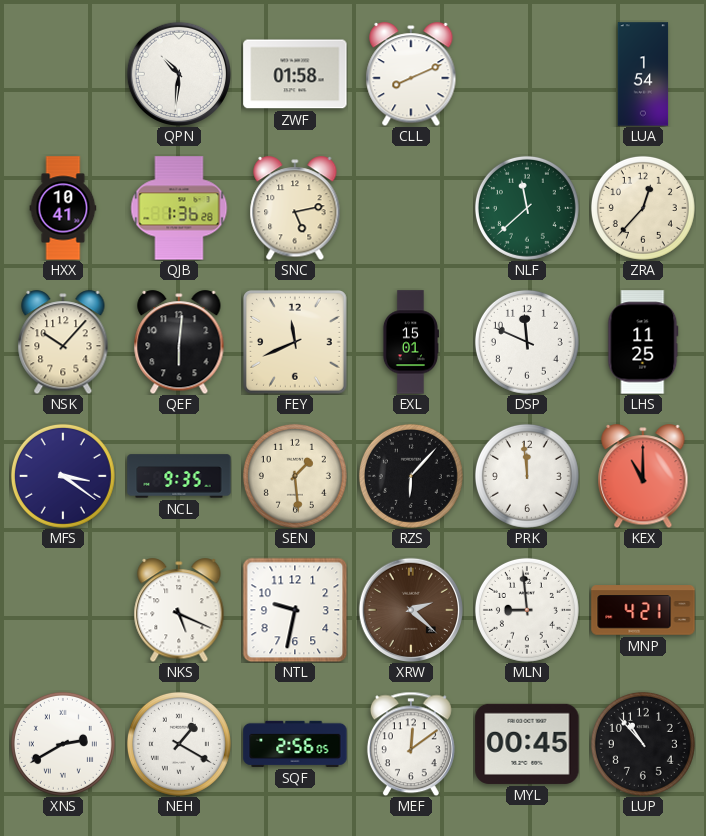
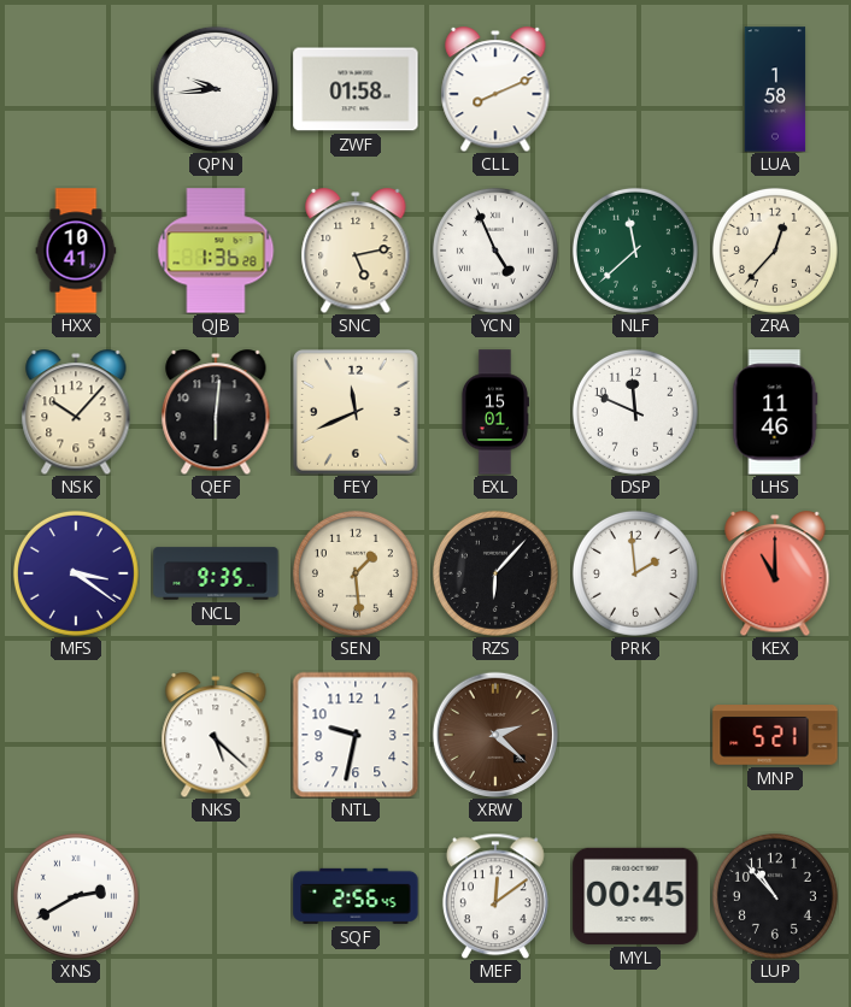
QPN: 10:31 -> 9:44 (215, 88)
LUA: 1:54 -> 1:58 (775, 89)
YCN: none -> 4:56 (495, 251)
LHS: 11:25 -> 11:46 (775, 412)
PRK: 11:59 -> 1:59 (635, 573)
NKS: 5:19 -> 5:22 (216, 735)
MLN: 8:59 -> none (527, 610)
MNP: 4:21 -> 5:21 (775, 735)
NEH: 1:20 -> none (179, 744)
SQF: 2:56:05 -> 2:56:45 (356, 896)
